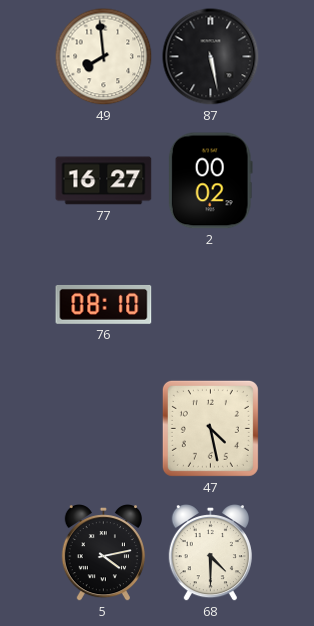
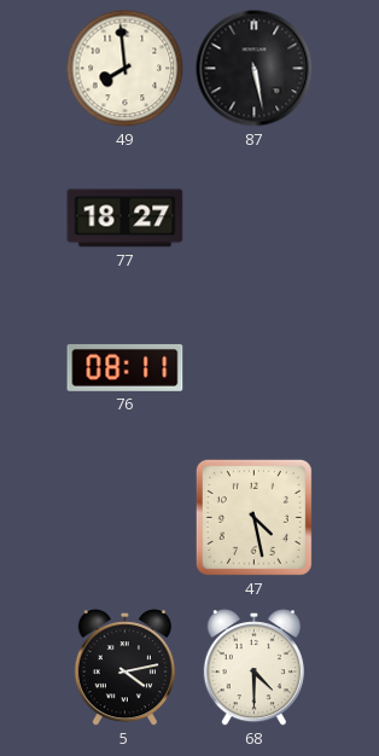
77: 16:27 -> 18:27 (126, 219)
2: 00:02 -> none (210, 181)
76: 08:10 -> 08:11 (126, 367)
